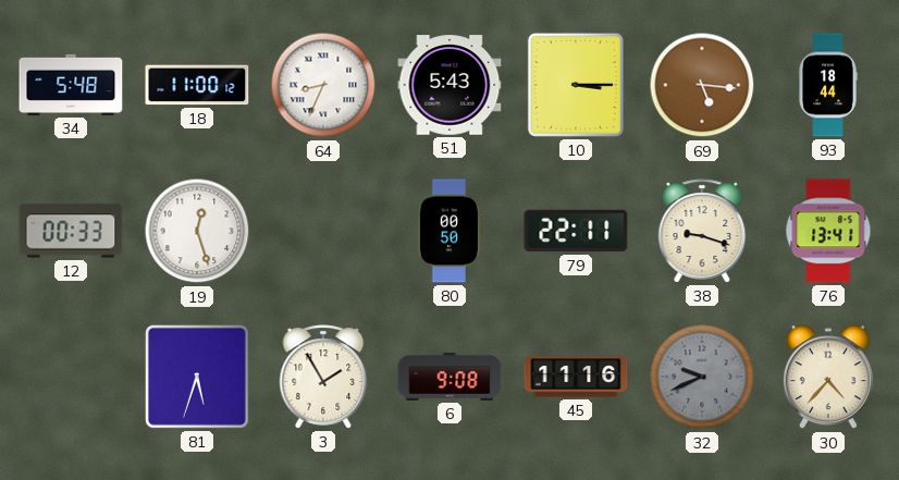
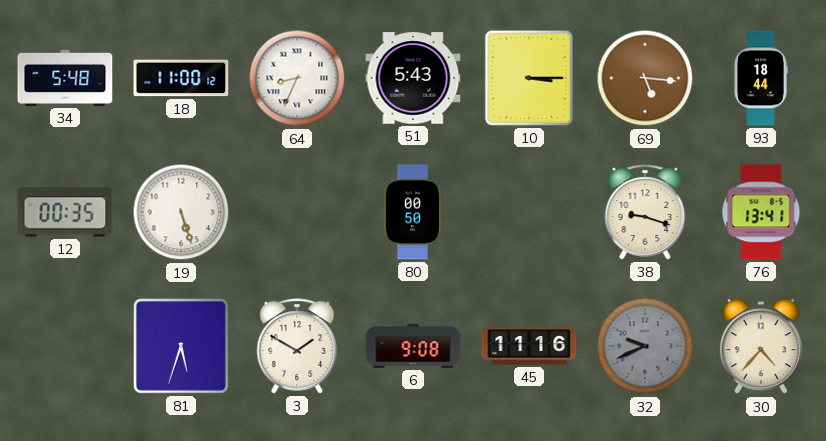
12: 00:33 -> 00:35 (65, 212)
19: 12:27 -> 5:27 (181, 212)
79: 22:11 -> none (576, 231)
3: 1:55 -> 1:50 (297, 346)
